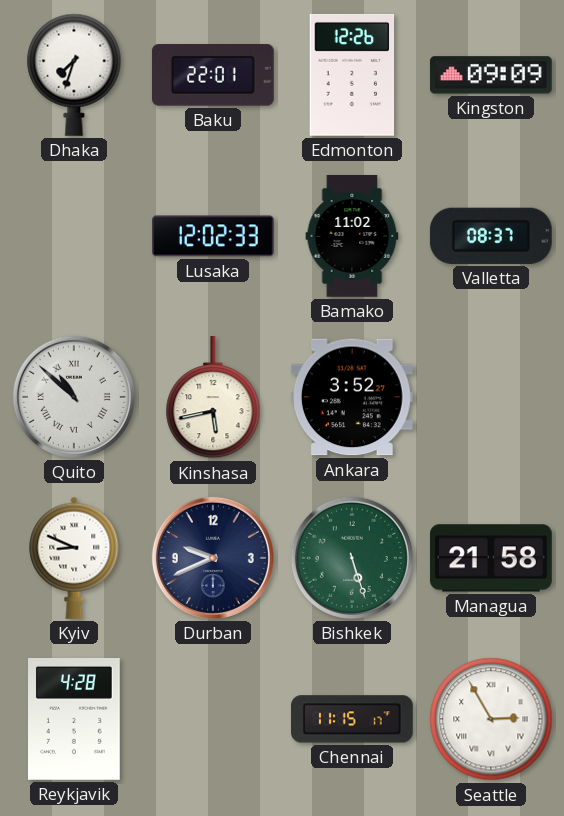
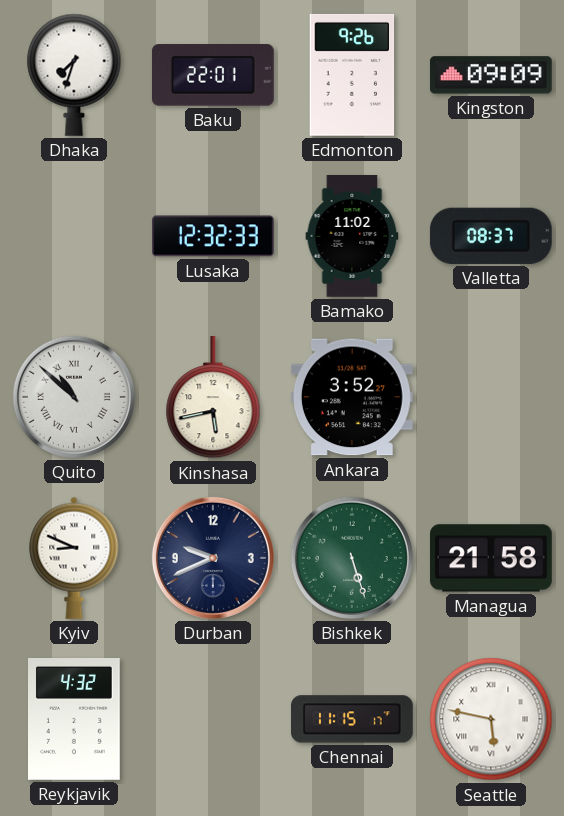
Edmonton: 12:26 -> 9:26 (352, 75)
Lusaka: 12:02 -> 12:32 (214, 236)
Reykjavik: 4:28 -> 4:32 (75, 720)
Seattle: 2:55 -> 5:47 (491, 719)
